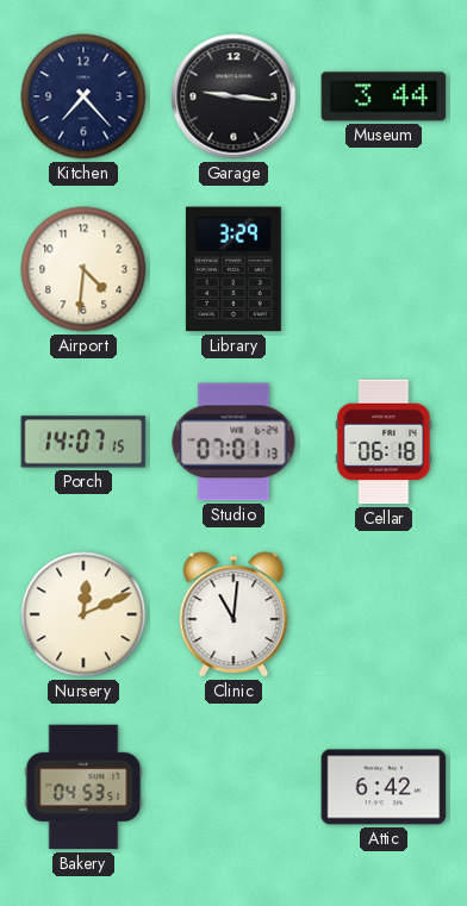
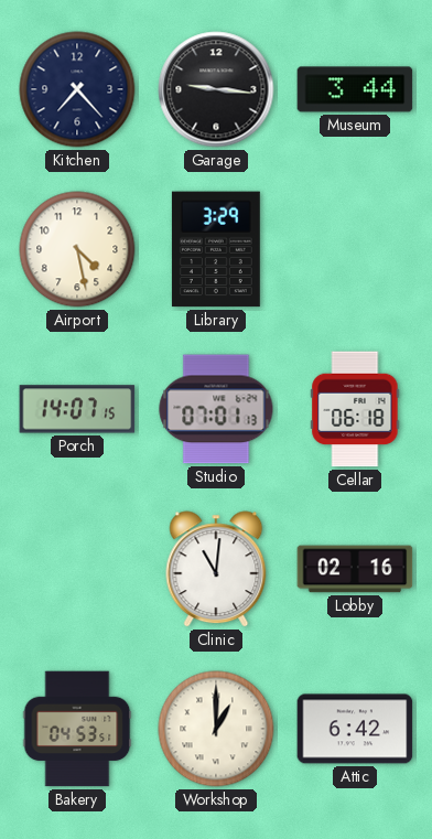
Airport: 4:31 -> 4:28 (77, 249)
Nursery: 12:11 -> none (83, 614)
Lobby: none -> 02:16 (355, 569)
Workshop: none -> 1:00 (216, 729)
